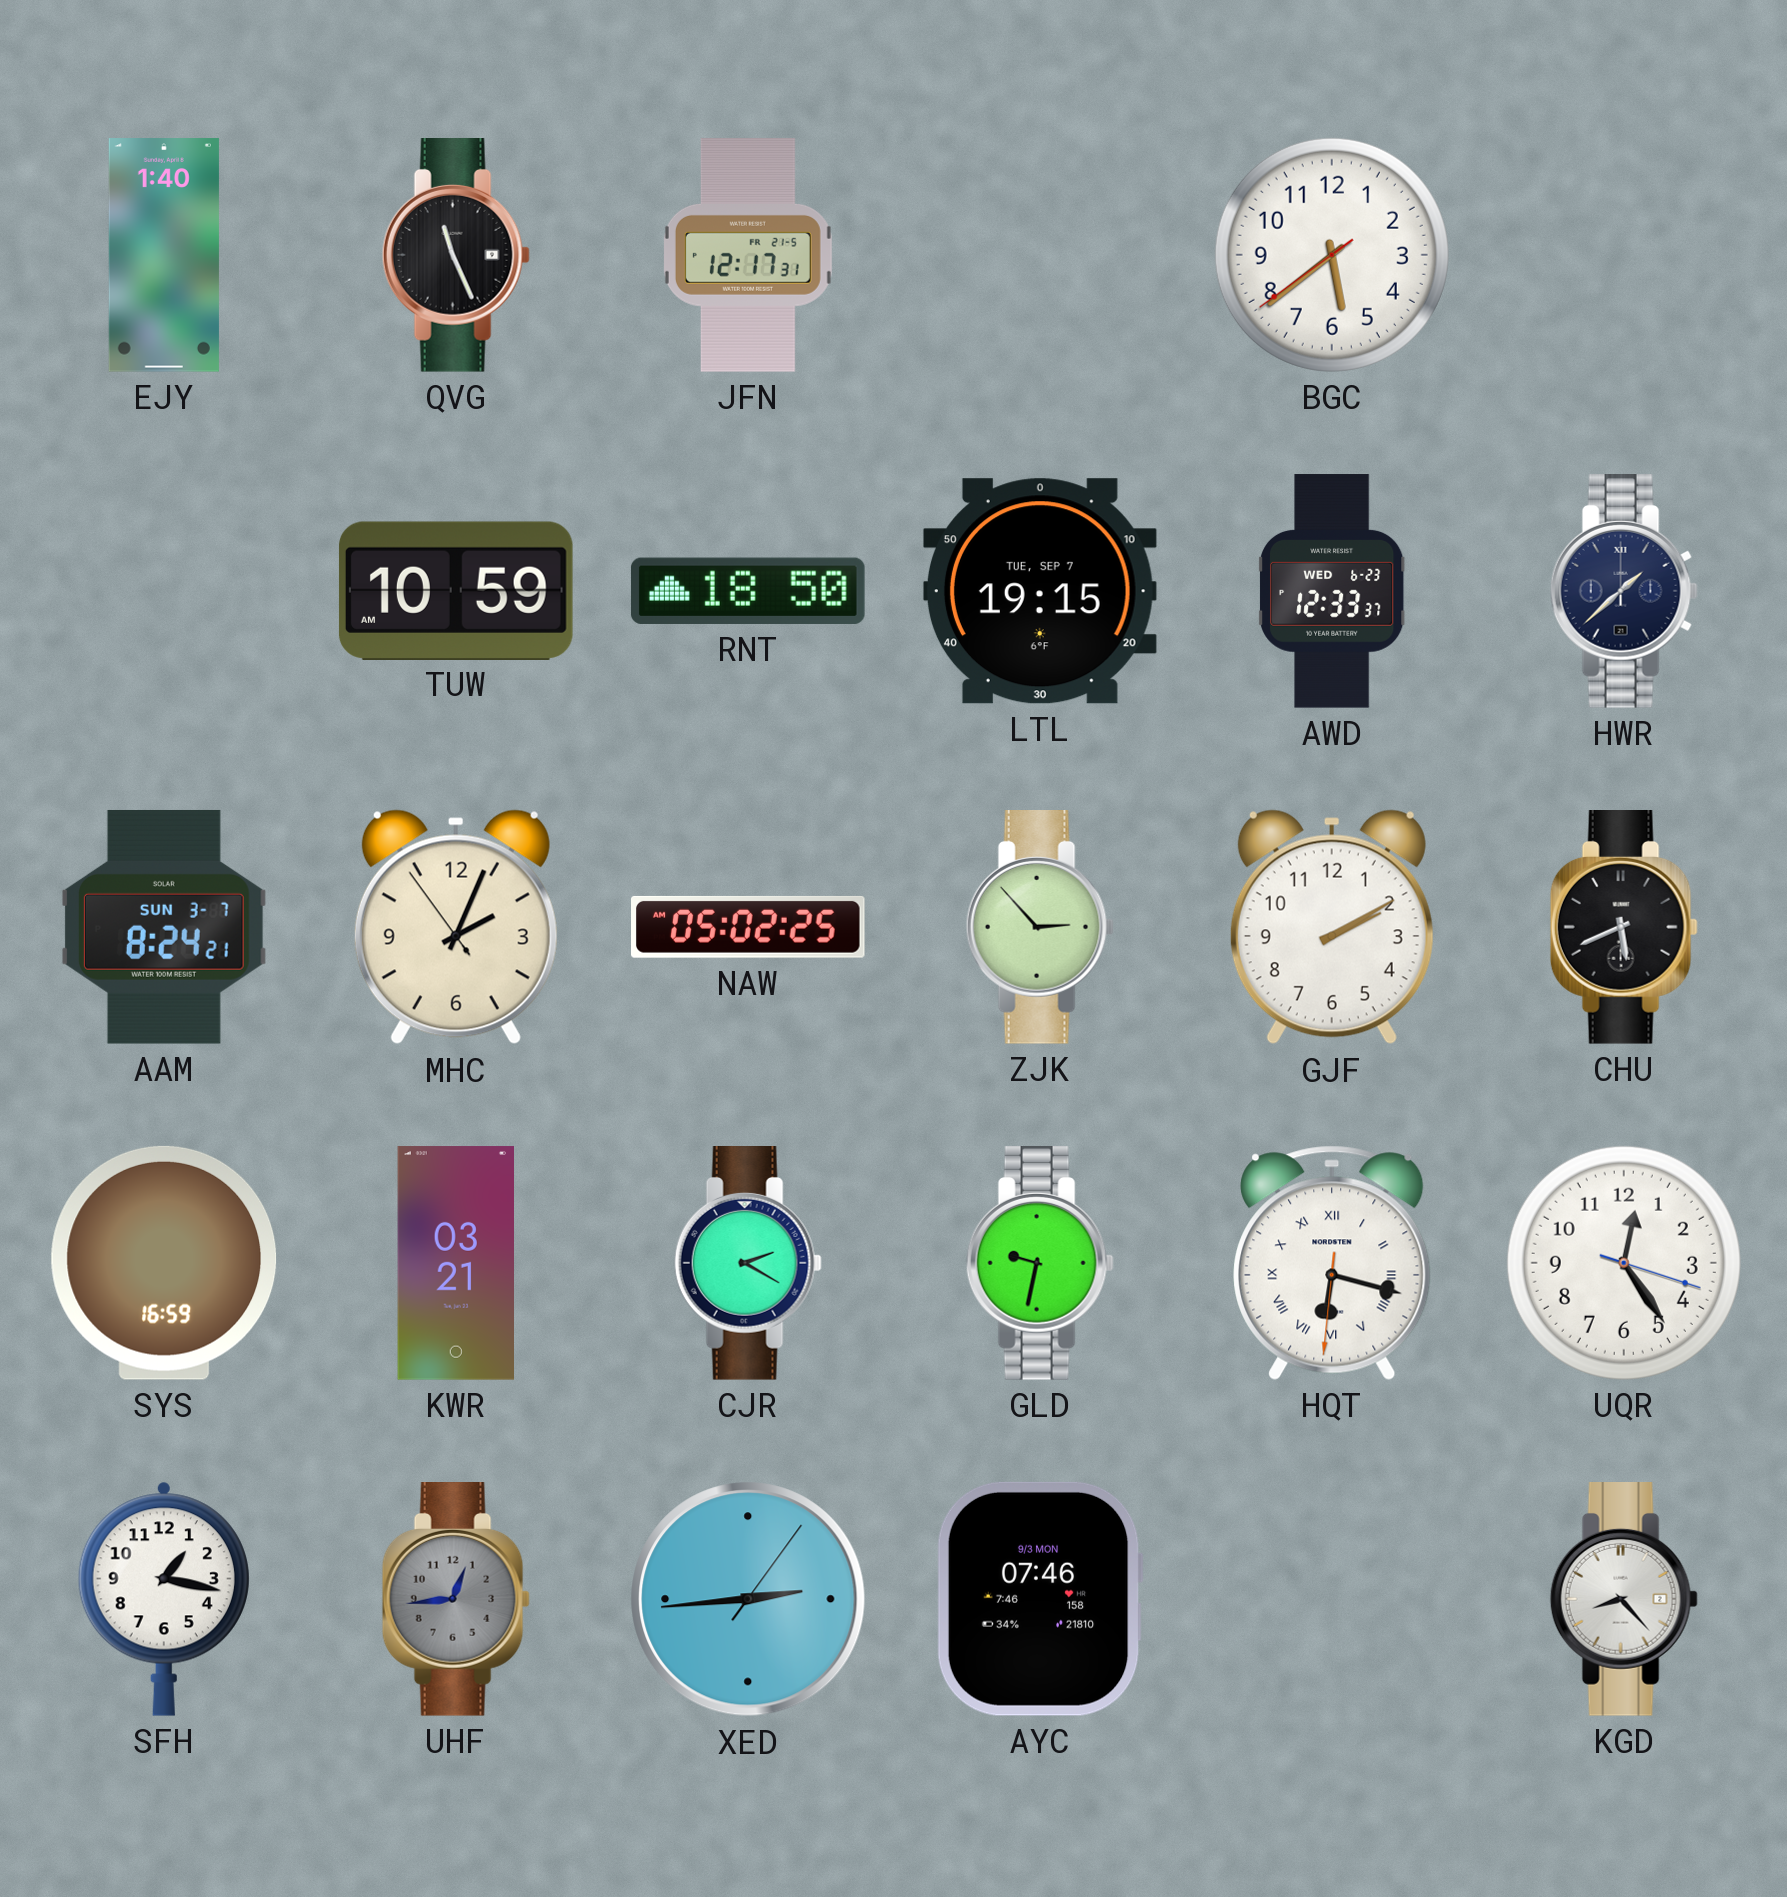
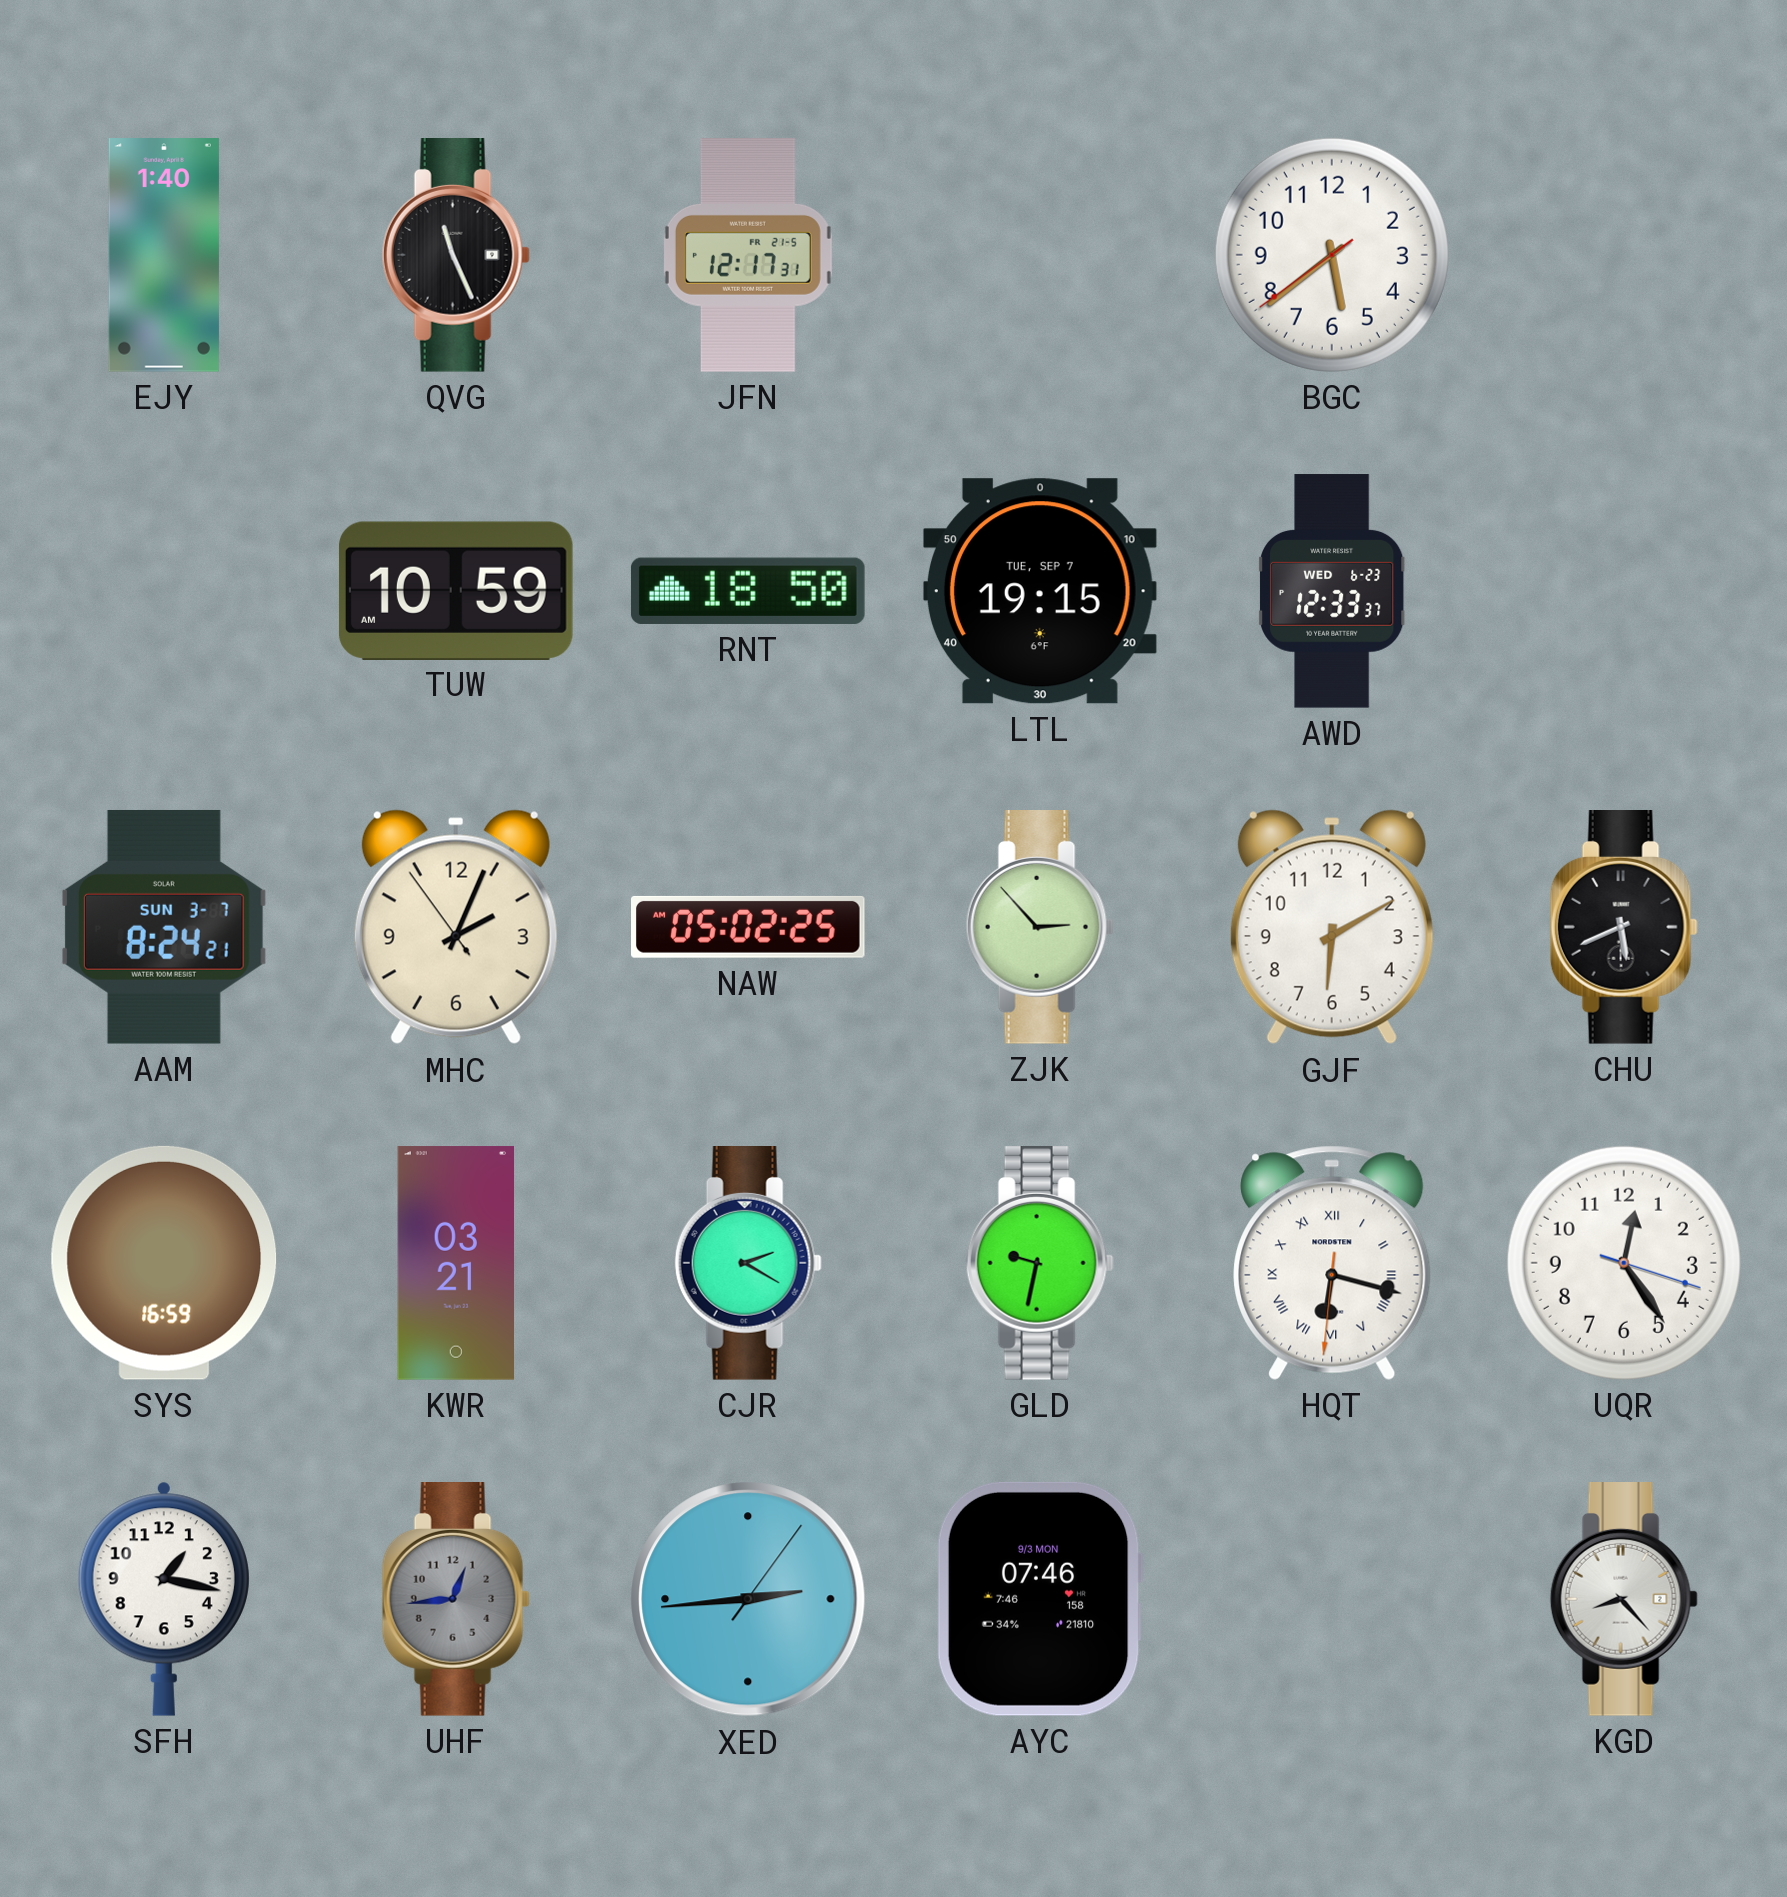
HWR: 1:38 -> none (1624, 592)
GJF: 2:10 -> 6:10 (1332, 927)
